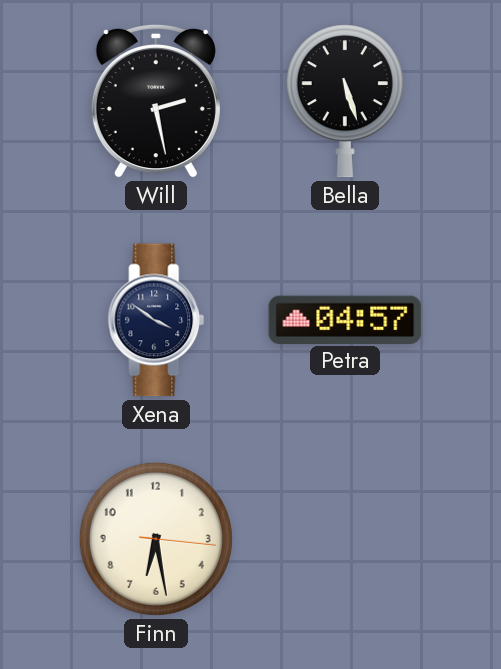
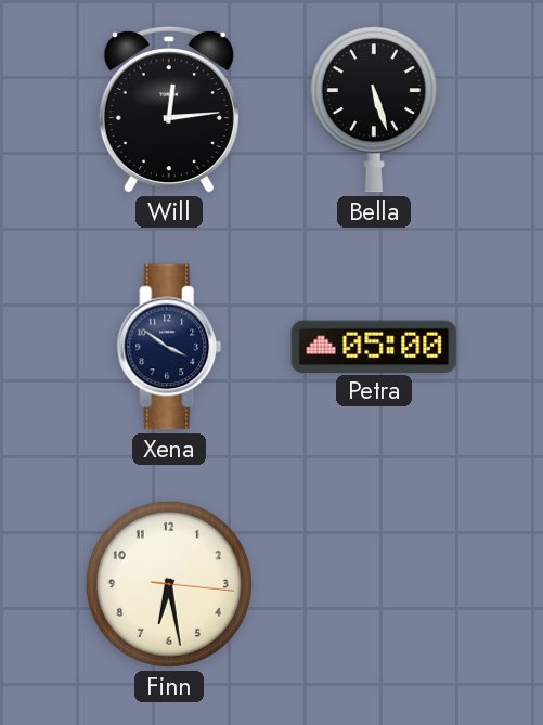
Will: 2:28 -> 12:14 (169, 109)
Petra: 04:57 -> 05:00 (374, 346)
